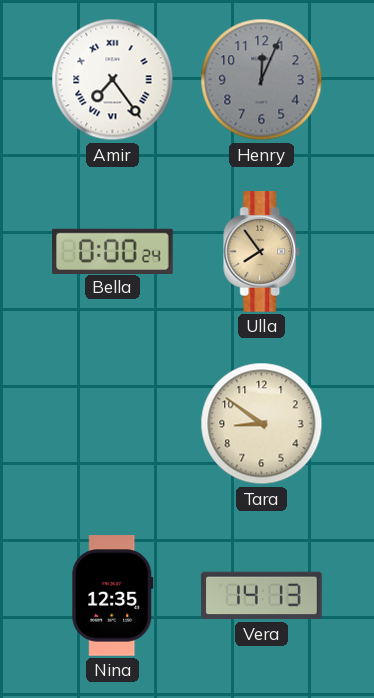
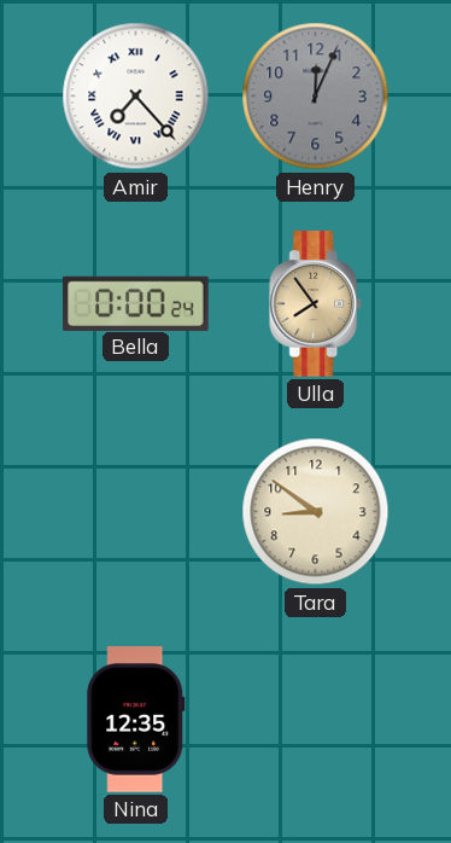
Amir: 7:24 -> 7:23 (136, 97)
Vera: 14:13 -> none (262, 596)
